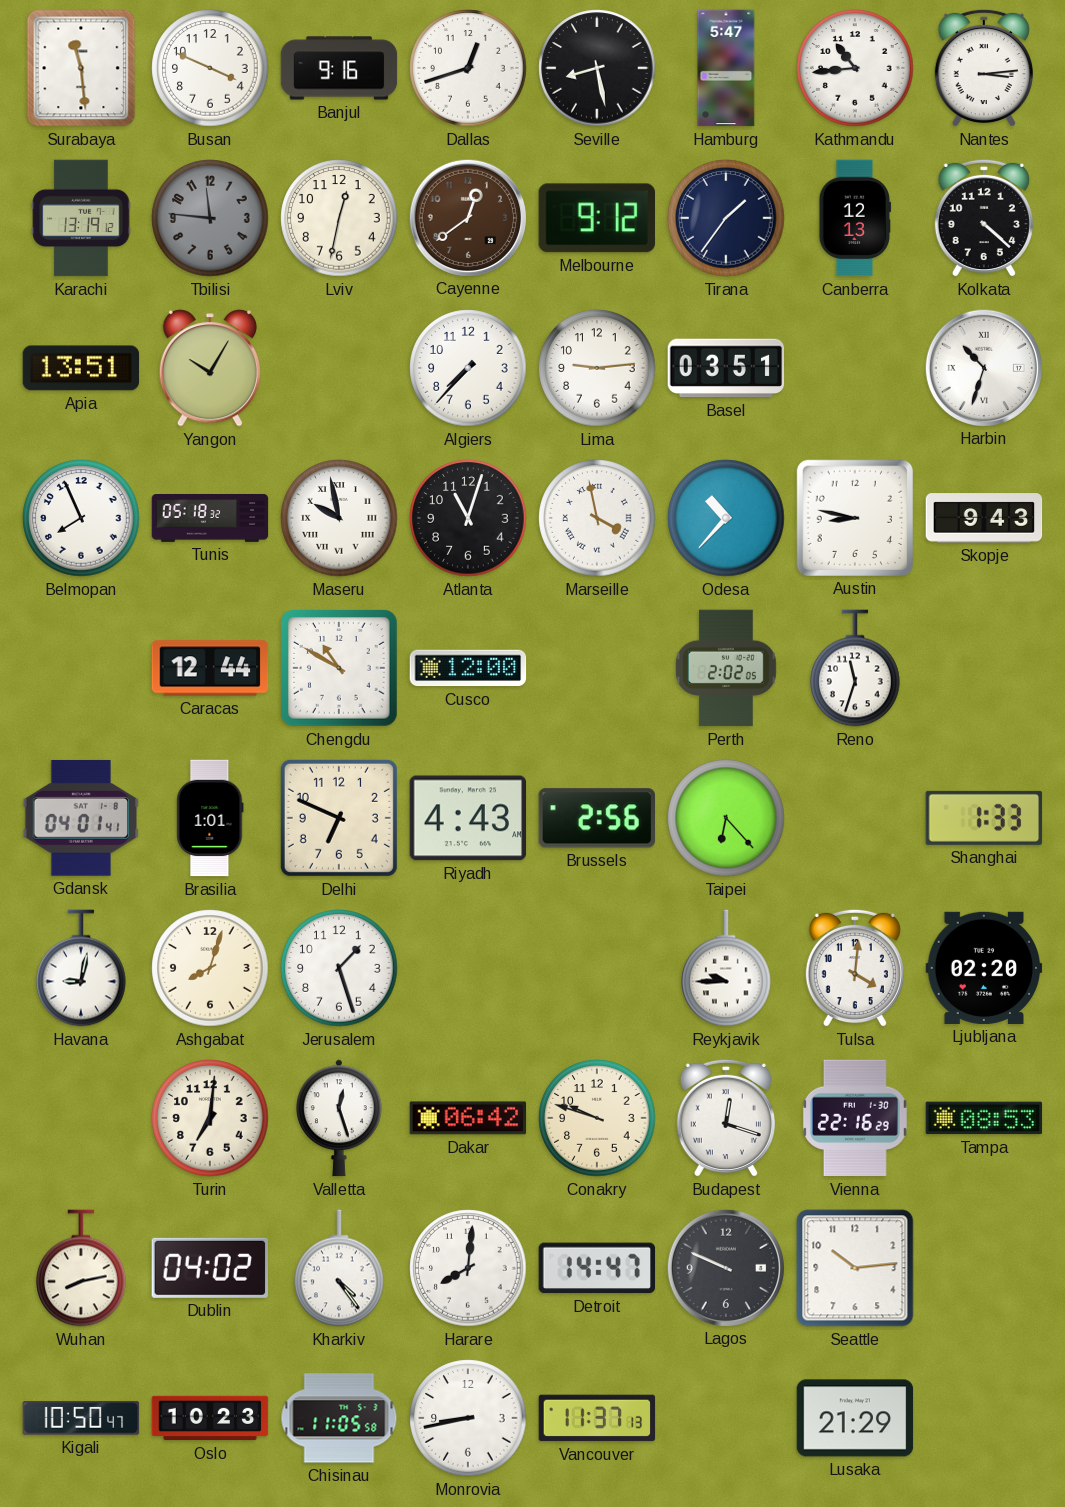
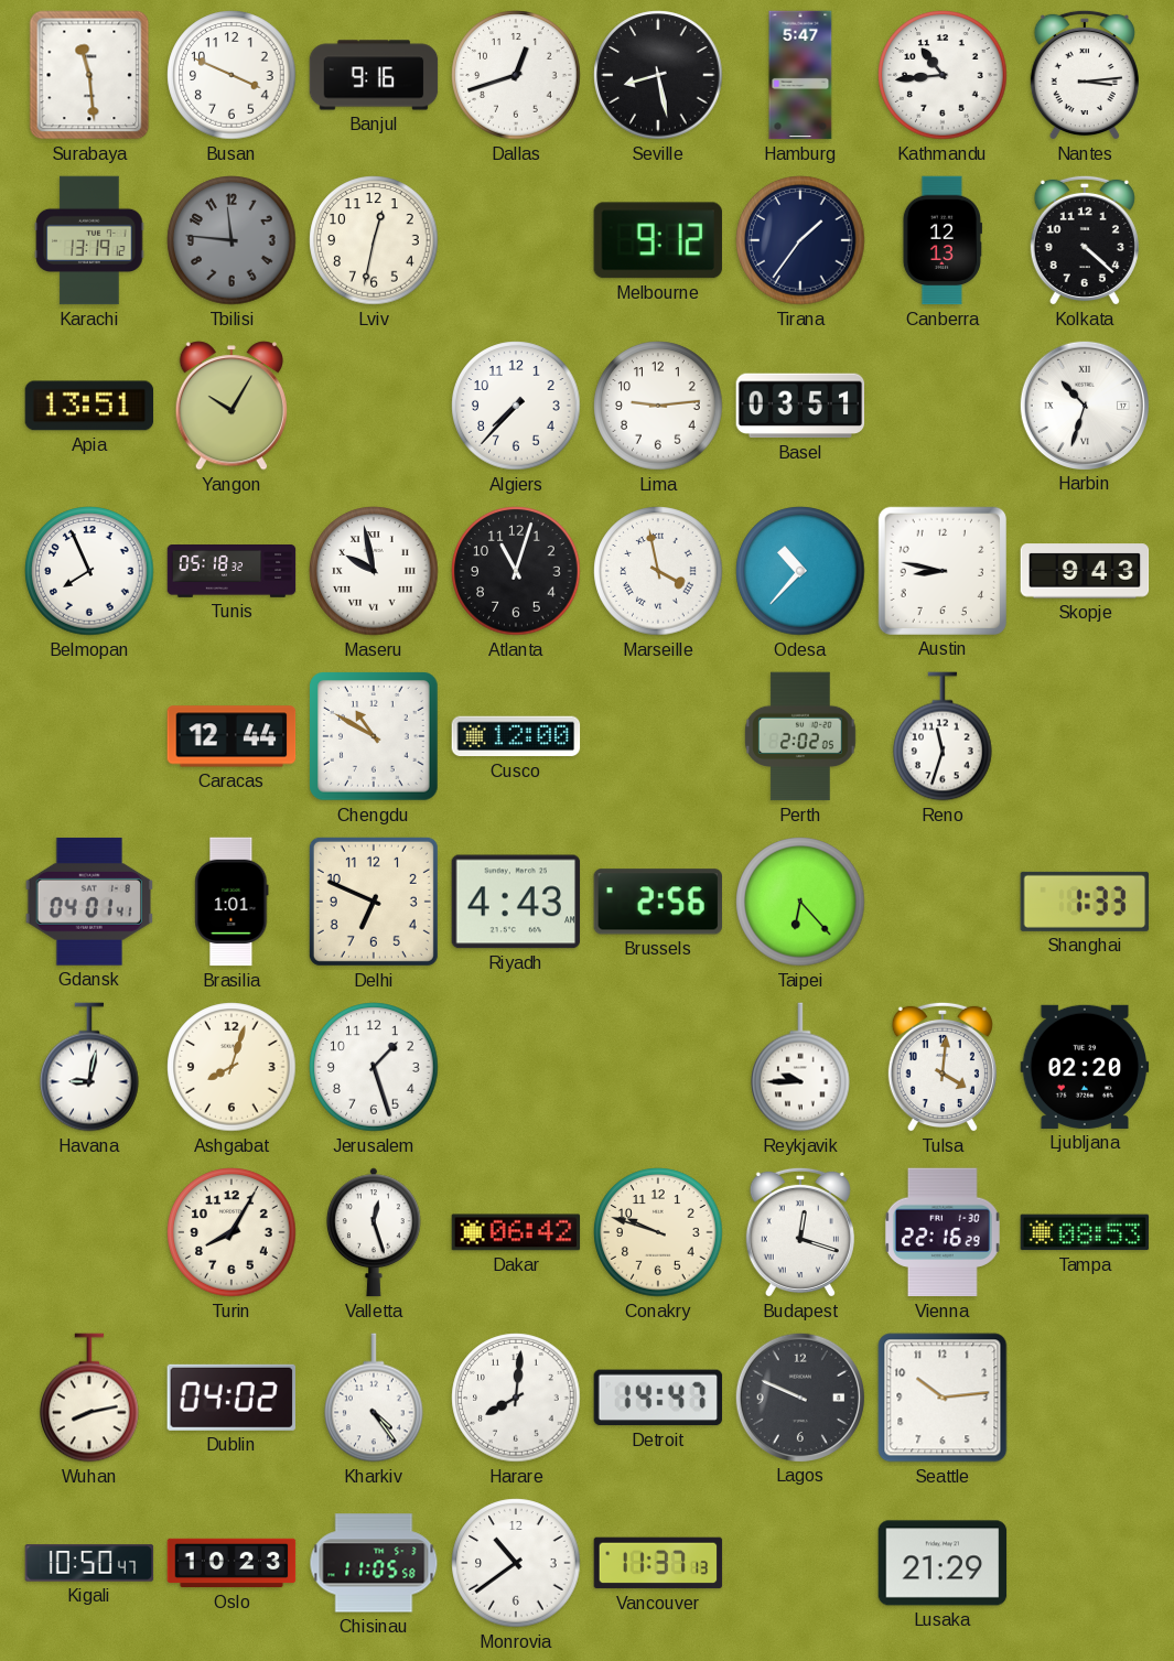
Cayenne: 12:39 -> none (467, 217)
Turin: 7:01 -> 8:05 (231, 1232)
Monrovia: 8:43 -> 10:39 (516, 1563)
